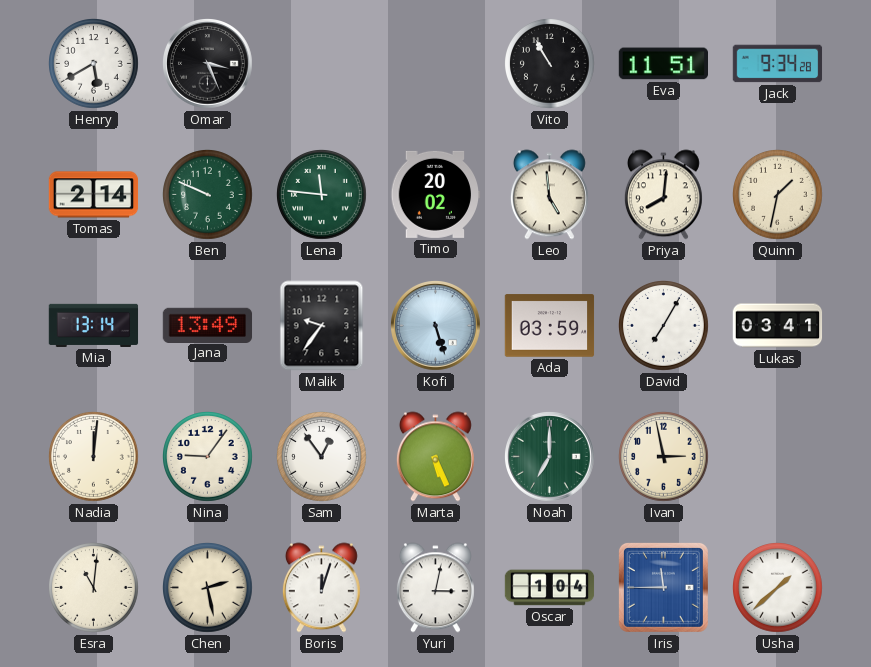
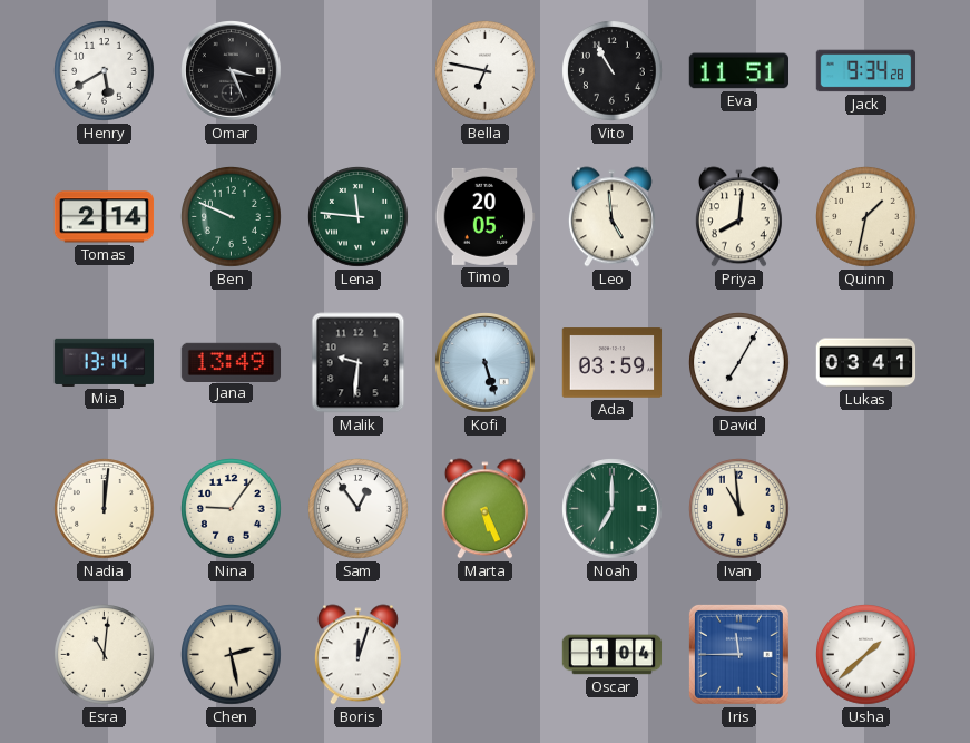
Bella: none -> 6:47 (486, 71)
Timo: 20:02 -> 20:05 (486, 216)
Malik: 9:36 -> 9:31 (359, 363)
Ivan: 2:58 -> 10:59 (739, 509)
Yuri: 3:02 -> none (435, 588)
